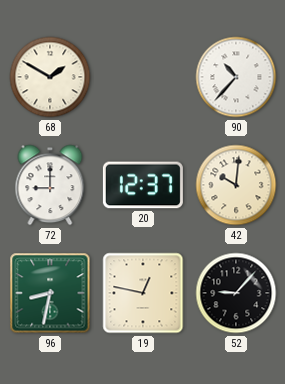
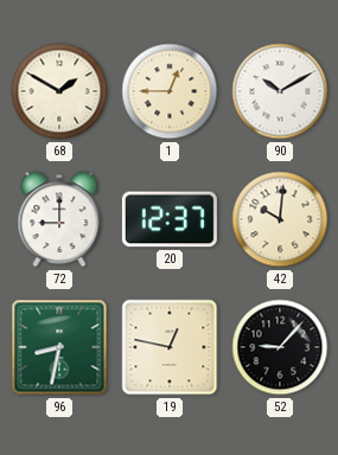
1: none -> 12:45 (170, 91)
90: 10:37 -> 10:10 (280, 91)
